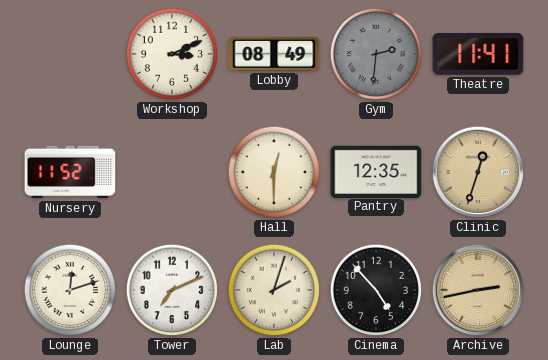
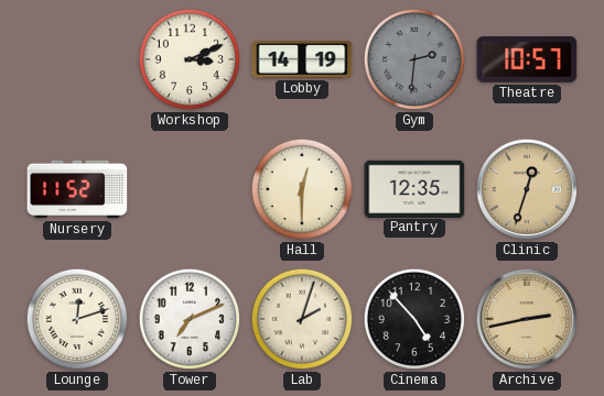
Lobby: 08:49 -> 14:19 (302, 59)
Theatre: 11:41 -> 10:57 (527, 59)
